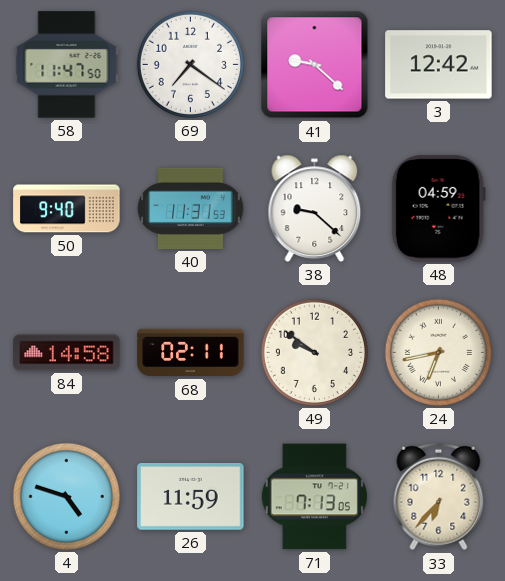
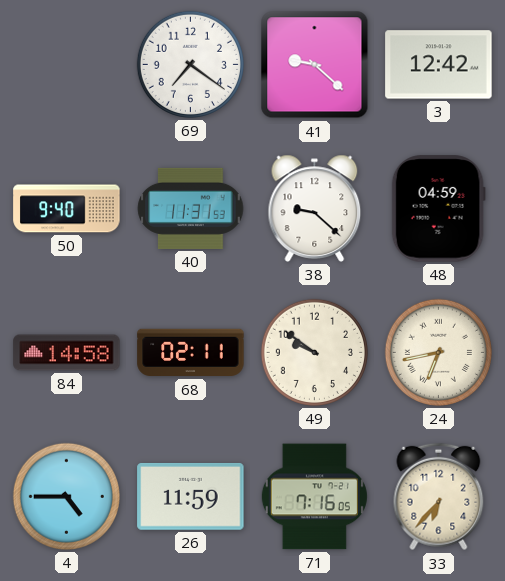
58: 11:47 -> none (67, 65)
4: 4:48 -> 4:45 (66, 496)
71: 7:13 -> 7:16 (314, 497)
